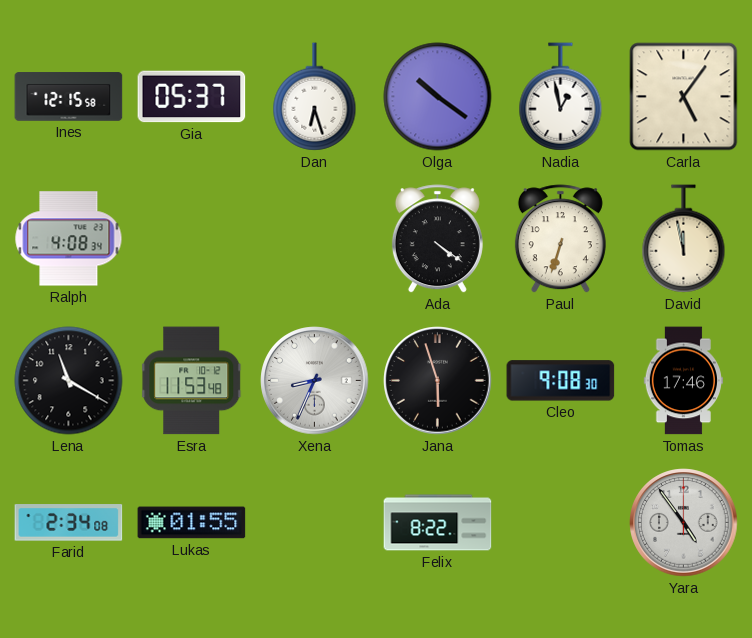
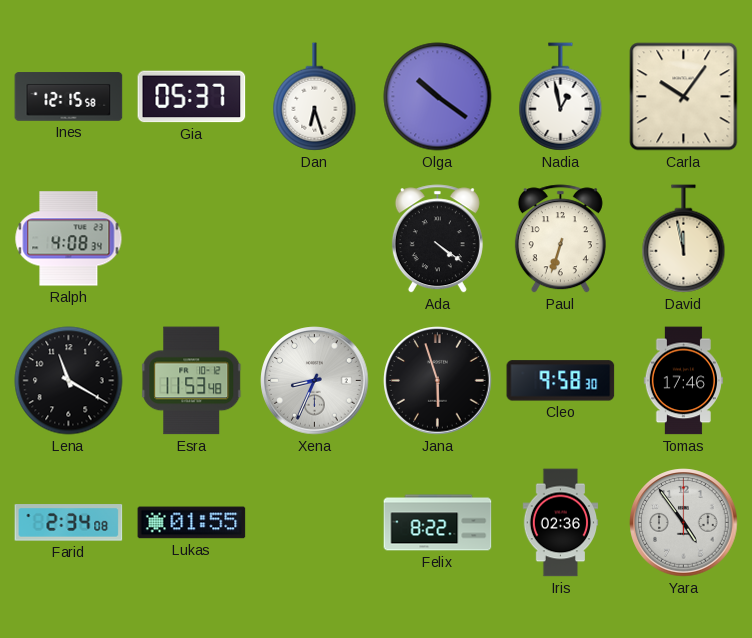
Carla: 5:06 -> 10:06 (684, 97)
Cleo: 9:08 -> 9:58 (561, 381)
Iris: none -> 02:36 (561, 523)
